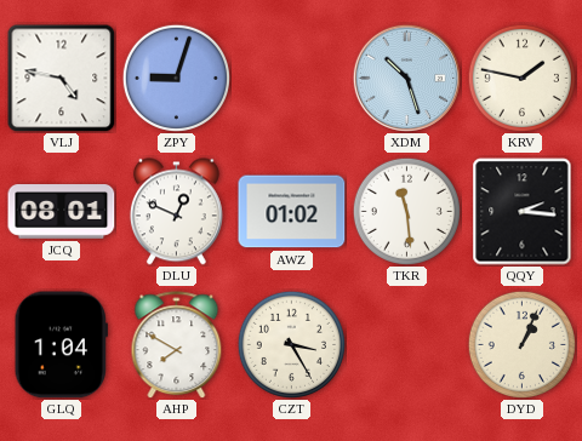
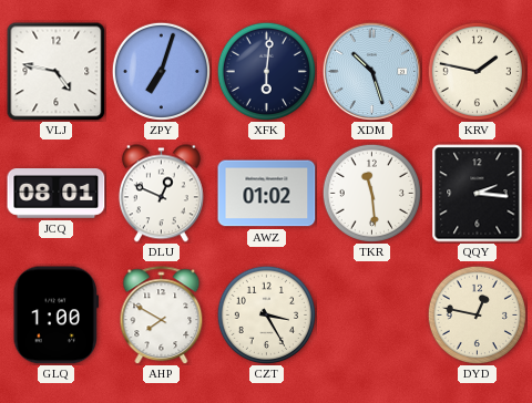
ZPY: 9:03 -> 7:03 (161, 71)
XFK: none -> 6:01 (266, 71)
GLQ: 1:04 -> 1:00 (55, 316)
DYD: 1:04 -> 12:47 (477, 314)
